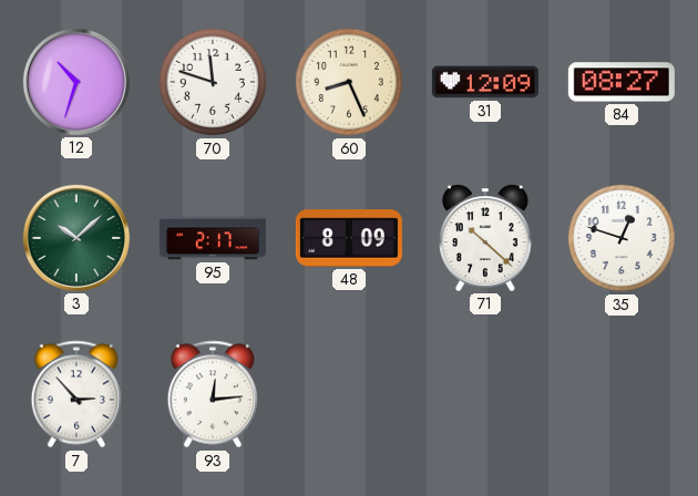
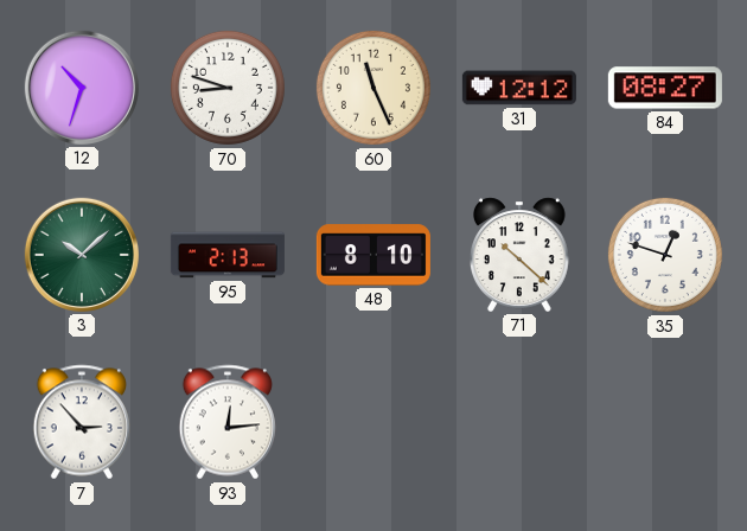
70: 11:48 -> 8:48 (228, 88)
60: 8:26 -> 11:26 (373, 88)
31: 12:09 -> 12:12 (519, 88)
95: 2:17 -> 2:13 (228, 255)
48: 8:09 -> 8:10 (373, 255)
